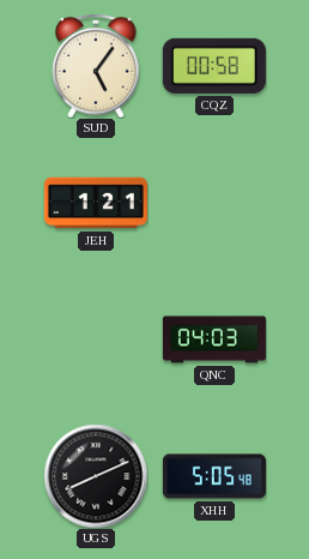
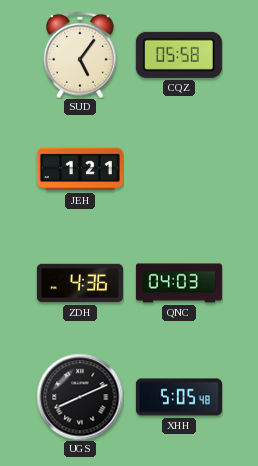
CQZ: 00:58 -> 05:58 (179, 55)
ZDH: none -> 4:36 (80, 283)
